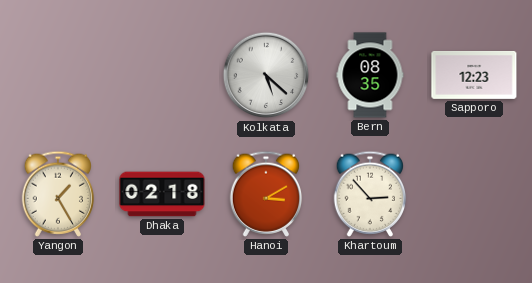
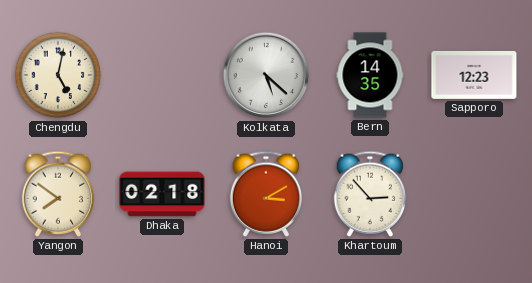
Chengdu: none -> 5:02 (58, 75)
Bern: 08:35 -> 14:35 (370, 75)
Yangon: 1:25 -> 7:51 (58, 194)
